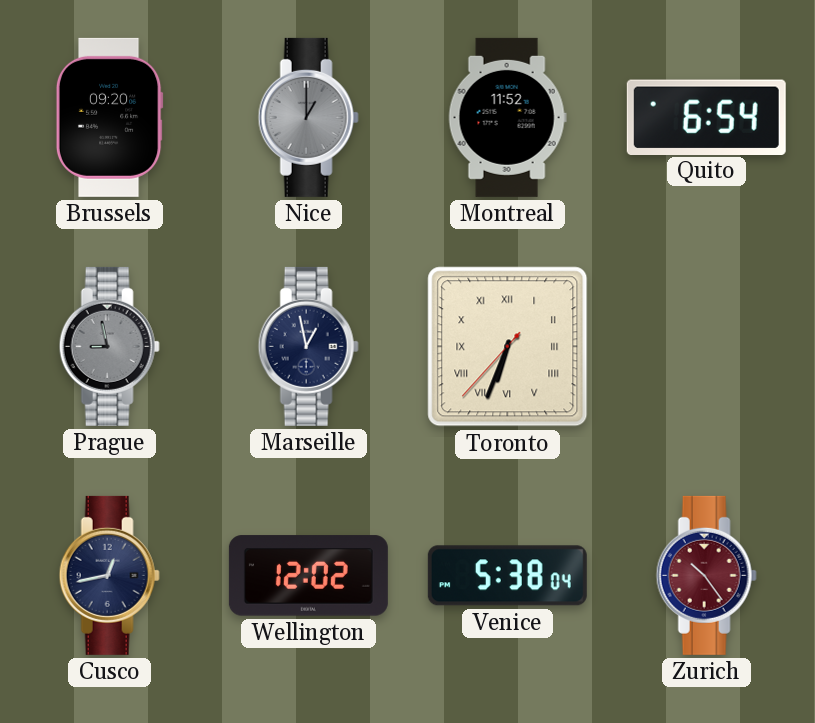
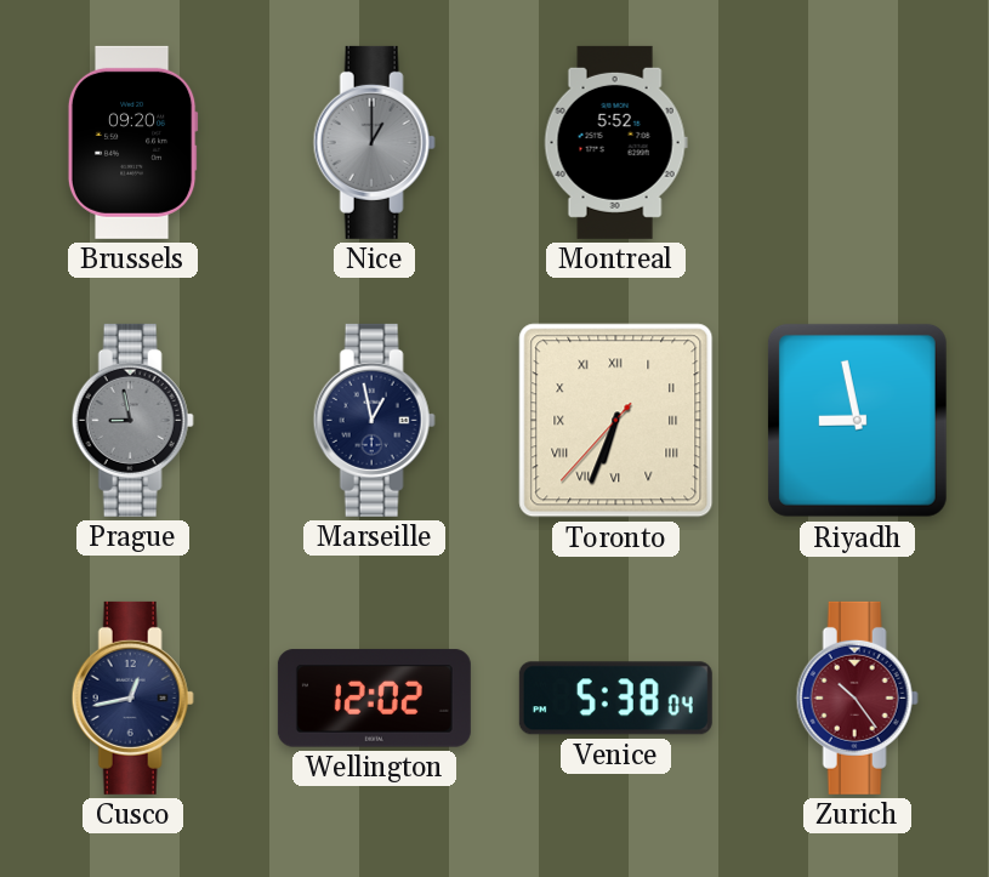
Montreal: 11:52 -> 5:52 (615, 142)
Quito: 6:54 -> none (706, 117)
Riyadh: none -> 8:58 (857, 420)
